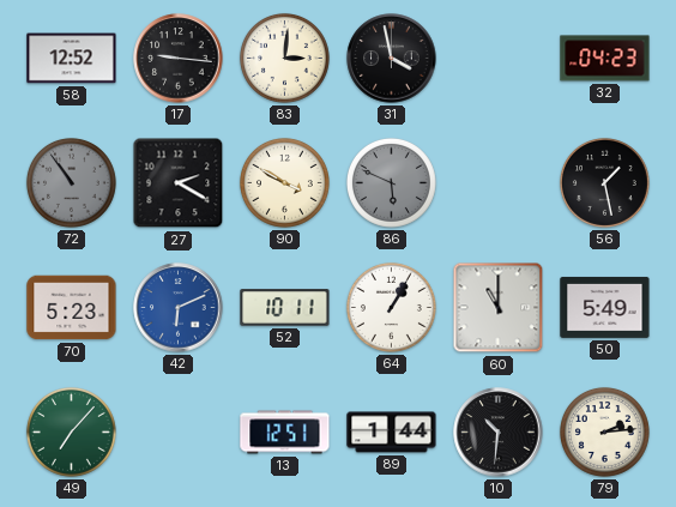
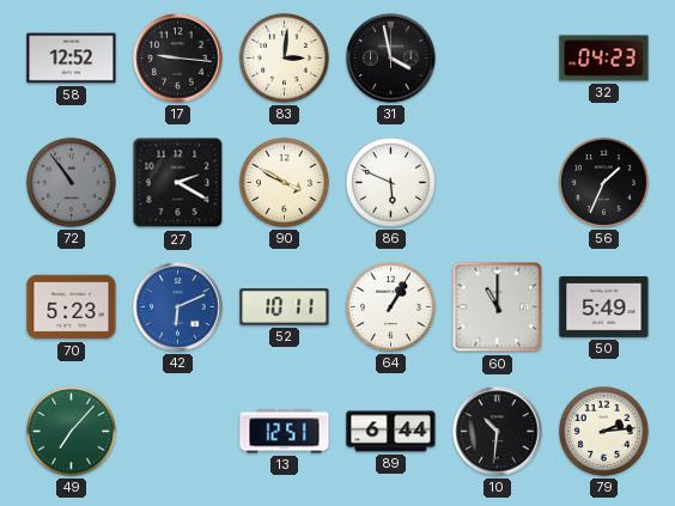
86 dial: grey -> white (390, 182)
56: 1:28 -> 1:34 (603, 182)
89: 1:44 -> 6:44 (391, 432)
